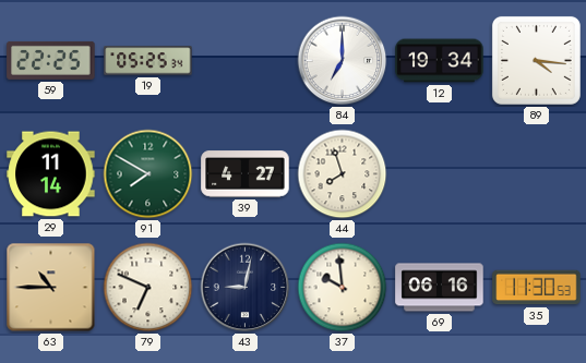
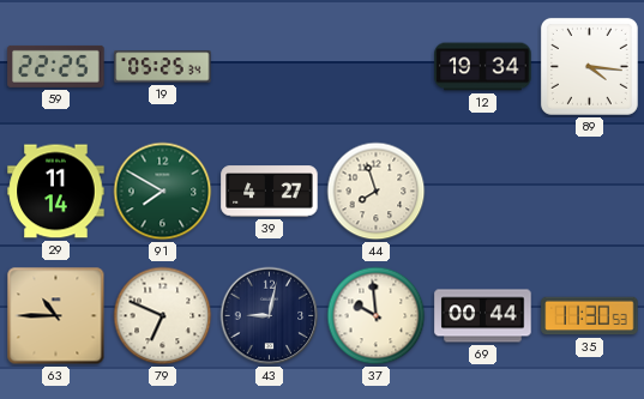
84: 7:00 -> none (343, 61)
69: 06:16 -> 00:44 (483, 316)
